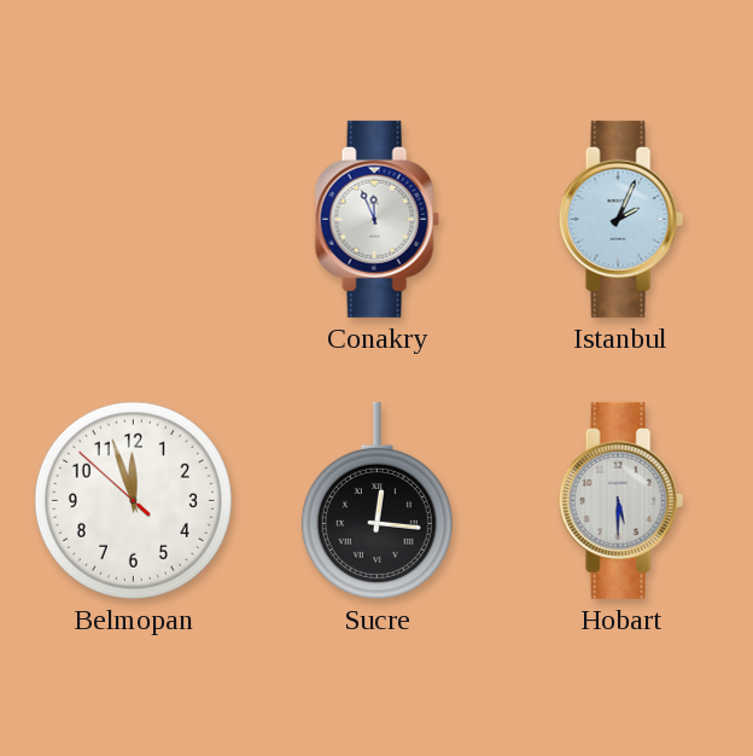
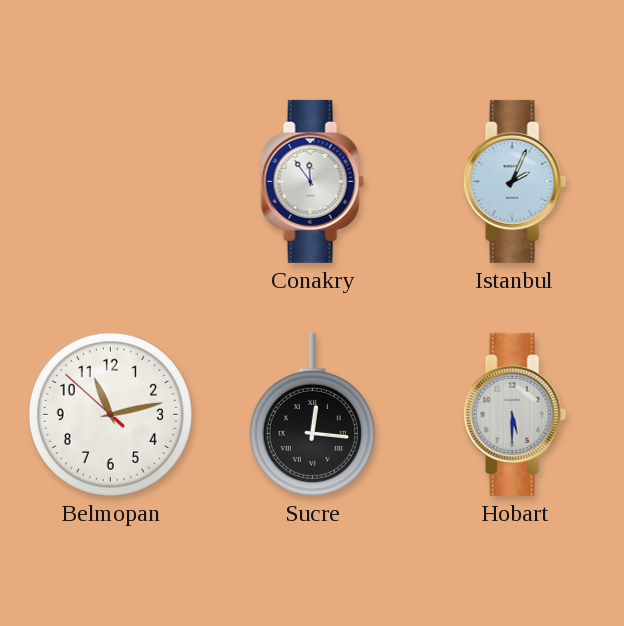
Conakry: 11:56 -> 11:54 (312, 181)
Belmopan: 11:56 -> 11:12 (110, 414)
